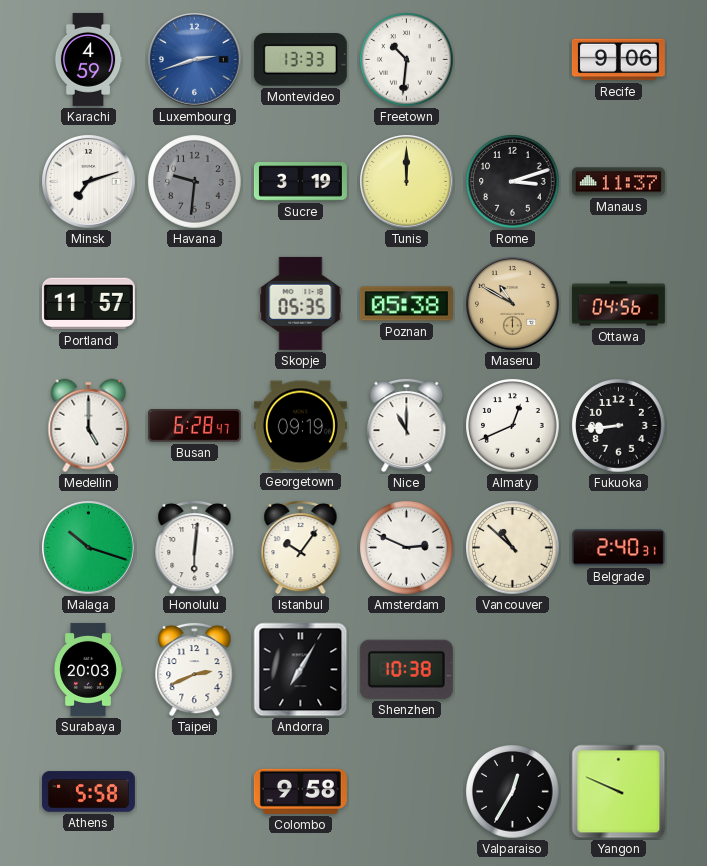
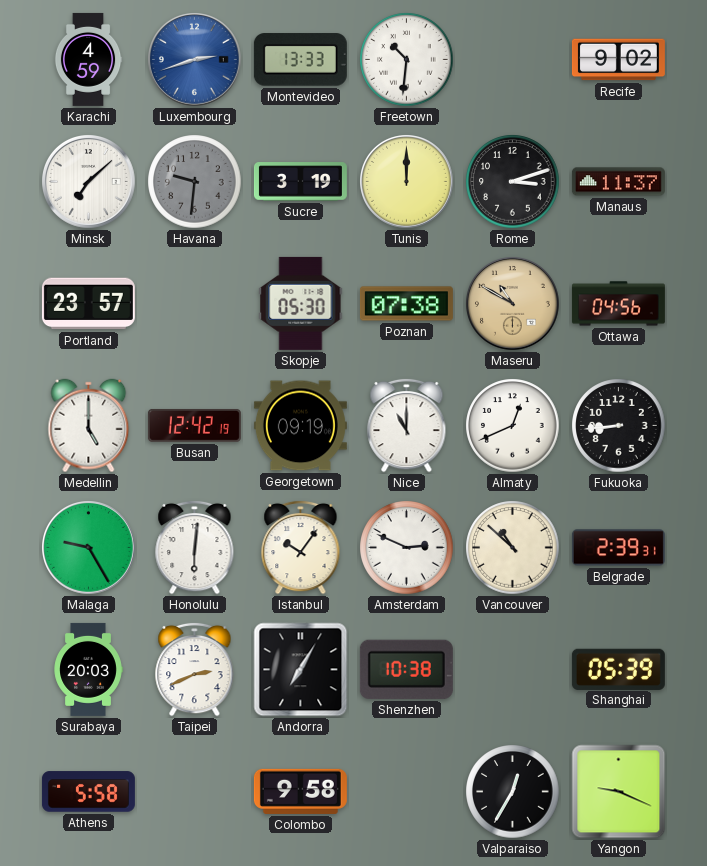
Recife: 9:06 -> 9:02 (618, 60)
Minsk: 7:12 -> 7:08 (89, 182)
Portland: 11:57 -> 23:57 (88, 304)
Skopje: 05:35 -> 05:30 (301, 303)
Poznan: 05:38 -> 07:38 (406, 304)
Busan: 6:28 -> 12:42 (194, 425)
Malaga: 10:18 -> 9:25 (89, 548)
Belgrade: 2:40 -> 2:39 (618, 548)
Shanghai: none -> 05:39 (618, 669)
Yangon: 9:49 -> 9:19 (619, 792)
